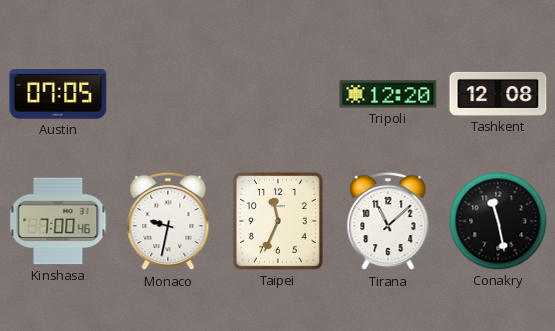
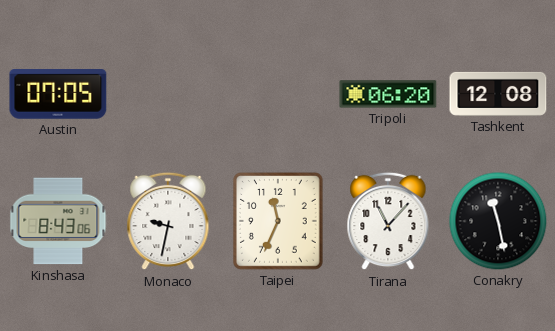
Tripoli: 12:20 -> 06:20 (388, 94)
Kinshasa: 7:00 -> 8:43 (58, 221)
Tirana: 11:08 -> 11:07 (388, 221)
